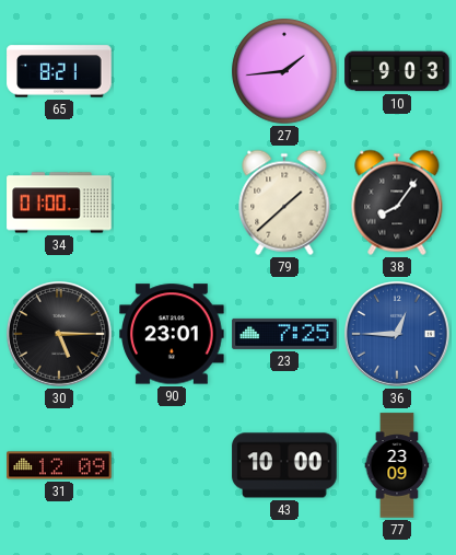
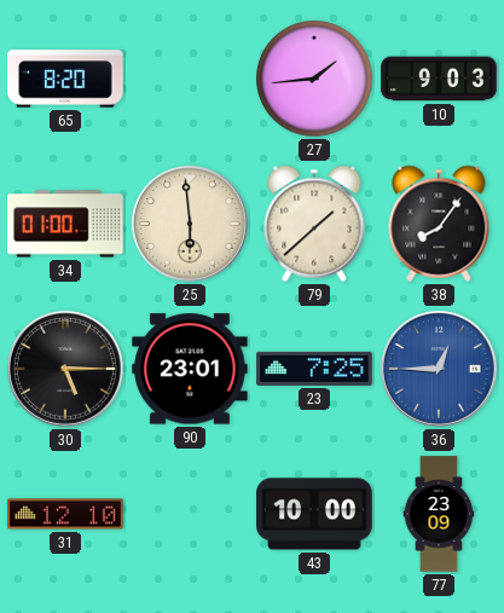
65: 8:21 -> 8:20 (65, 79)
25: none -> 5:59 (191, 225)
31: 12:09 -> 12:10 (65, 514)
